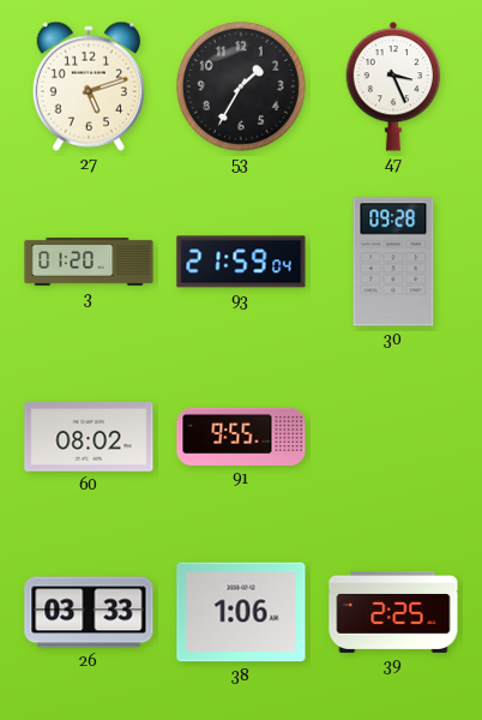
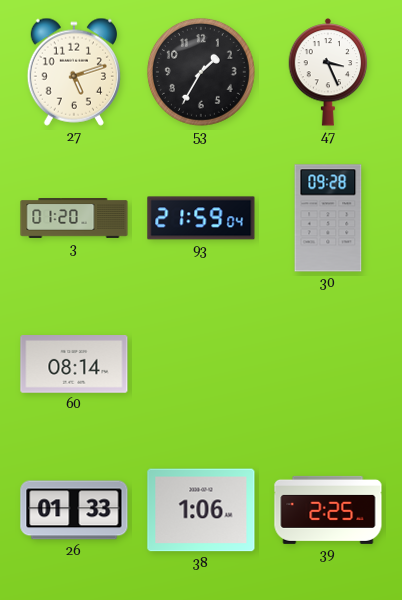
60: 08:02 -> 08:14 (74, 365)
91: 9:55 -> none (241, 437)
26: 03:33 -> 01:33 (74, 510)
